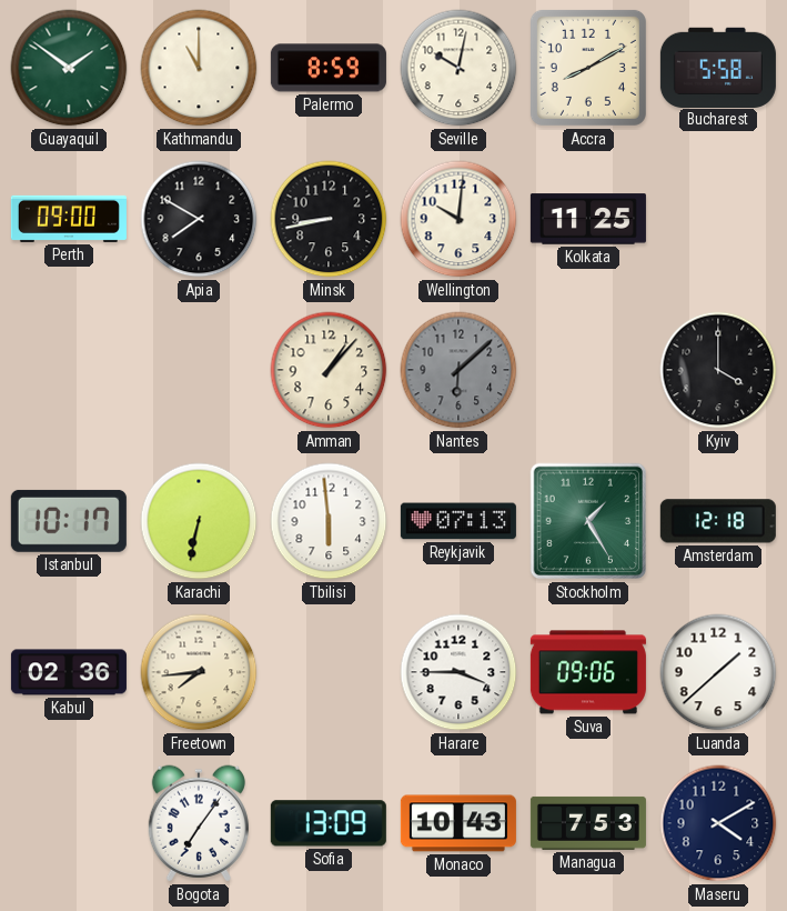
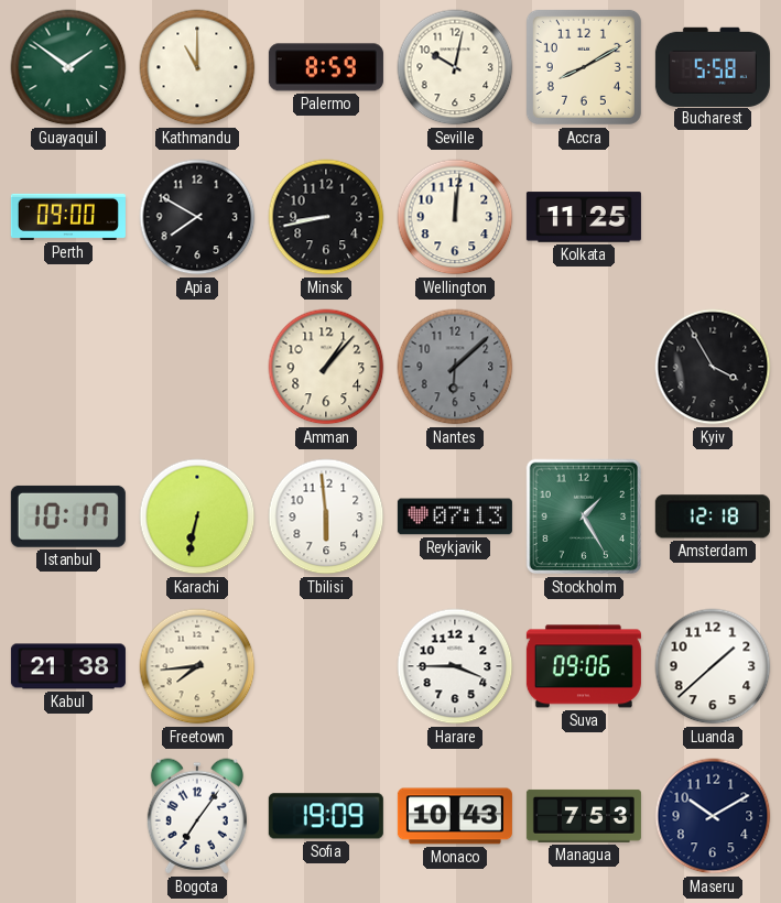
Wellington: 10:01 -> 12:01 (455, 217)
Kyiv: 4:00 -> 3:55 (713, 367)
Kabul: 02:36 -> 21:38 (68, 666)
Sofia: 13:09 -> 19:09 (326, 816)
Maseru: 4:10 -> 10:10 (713, 816)
